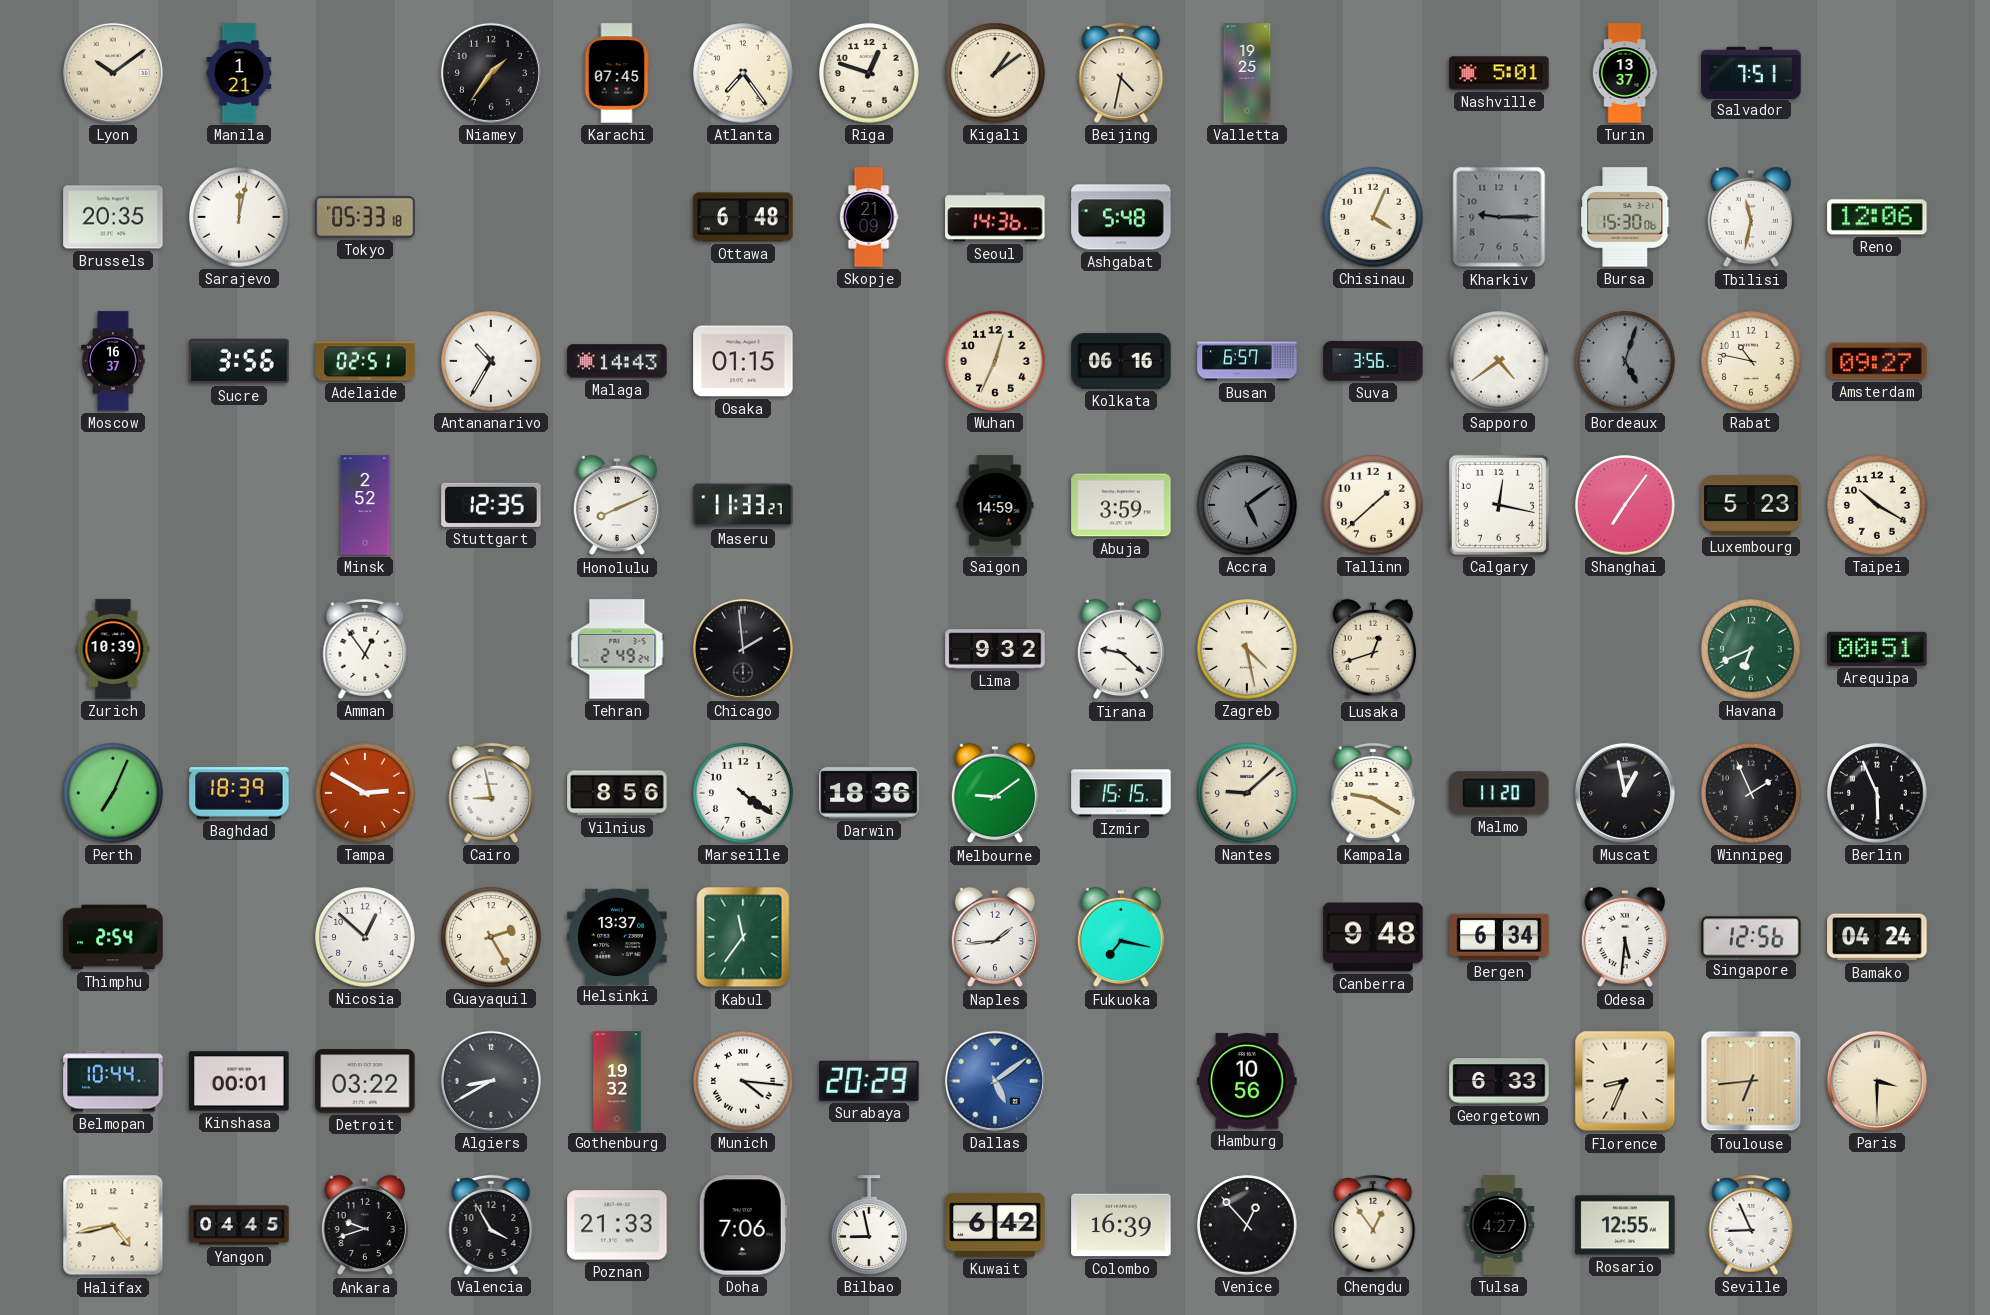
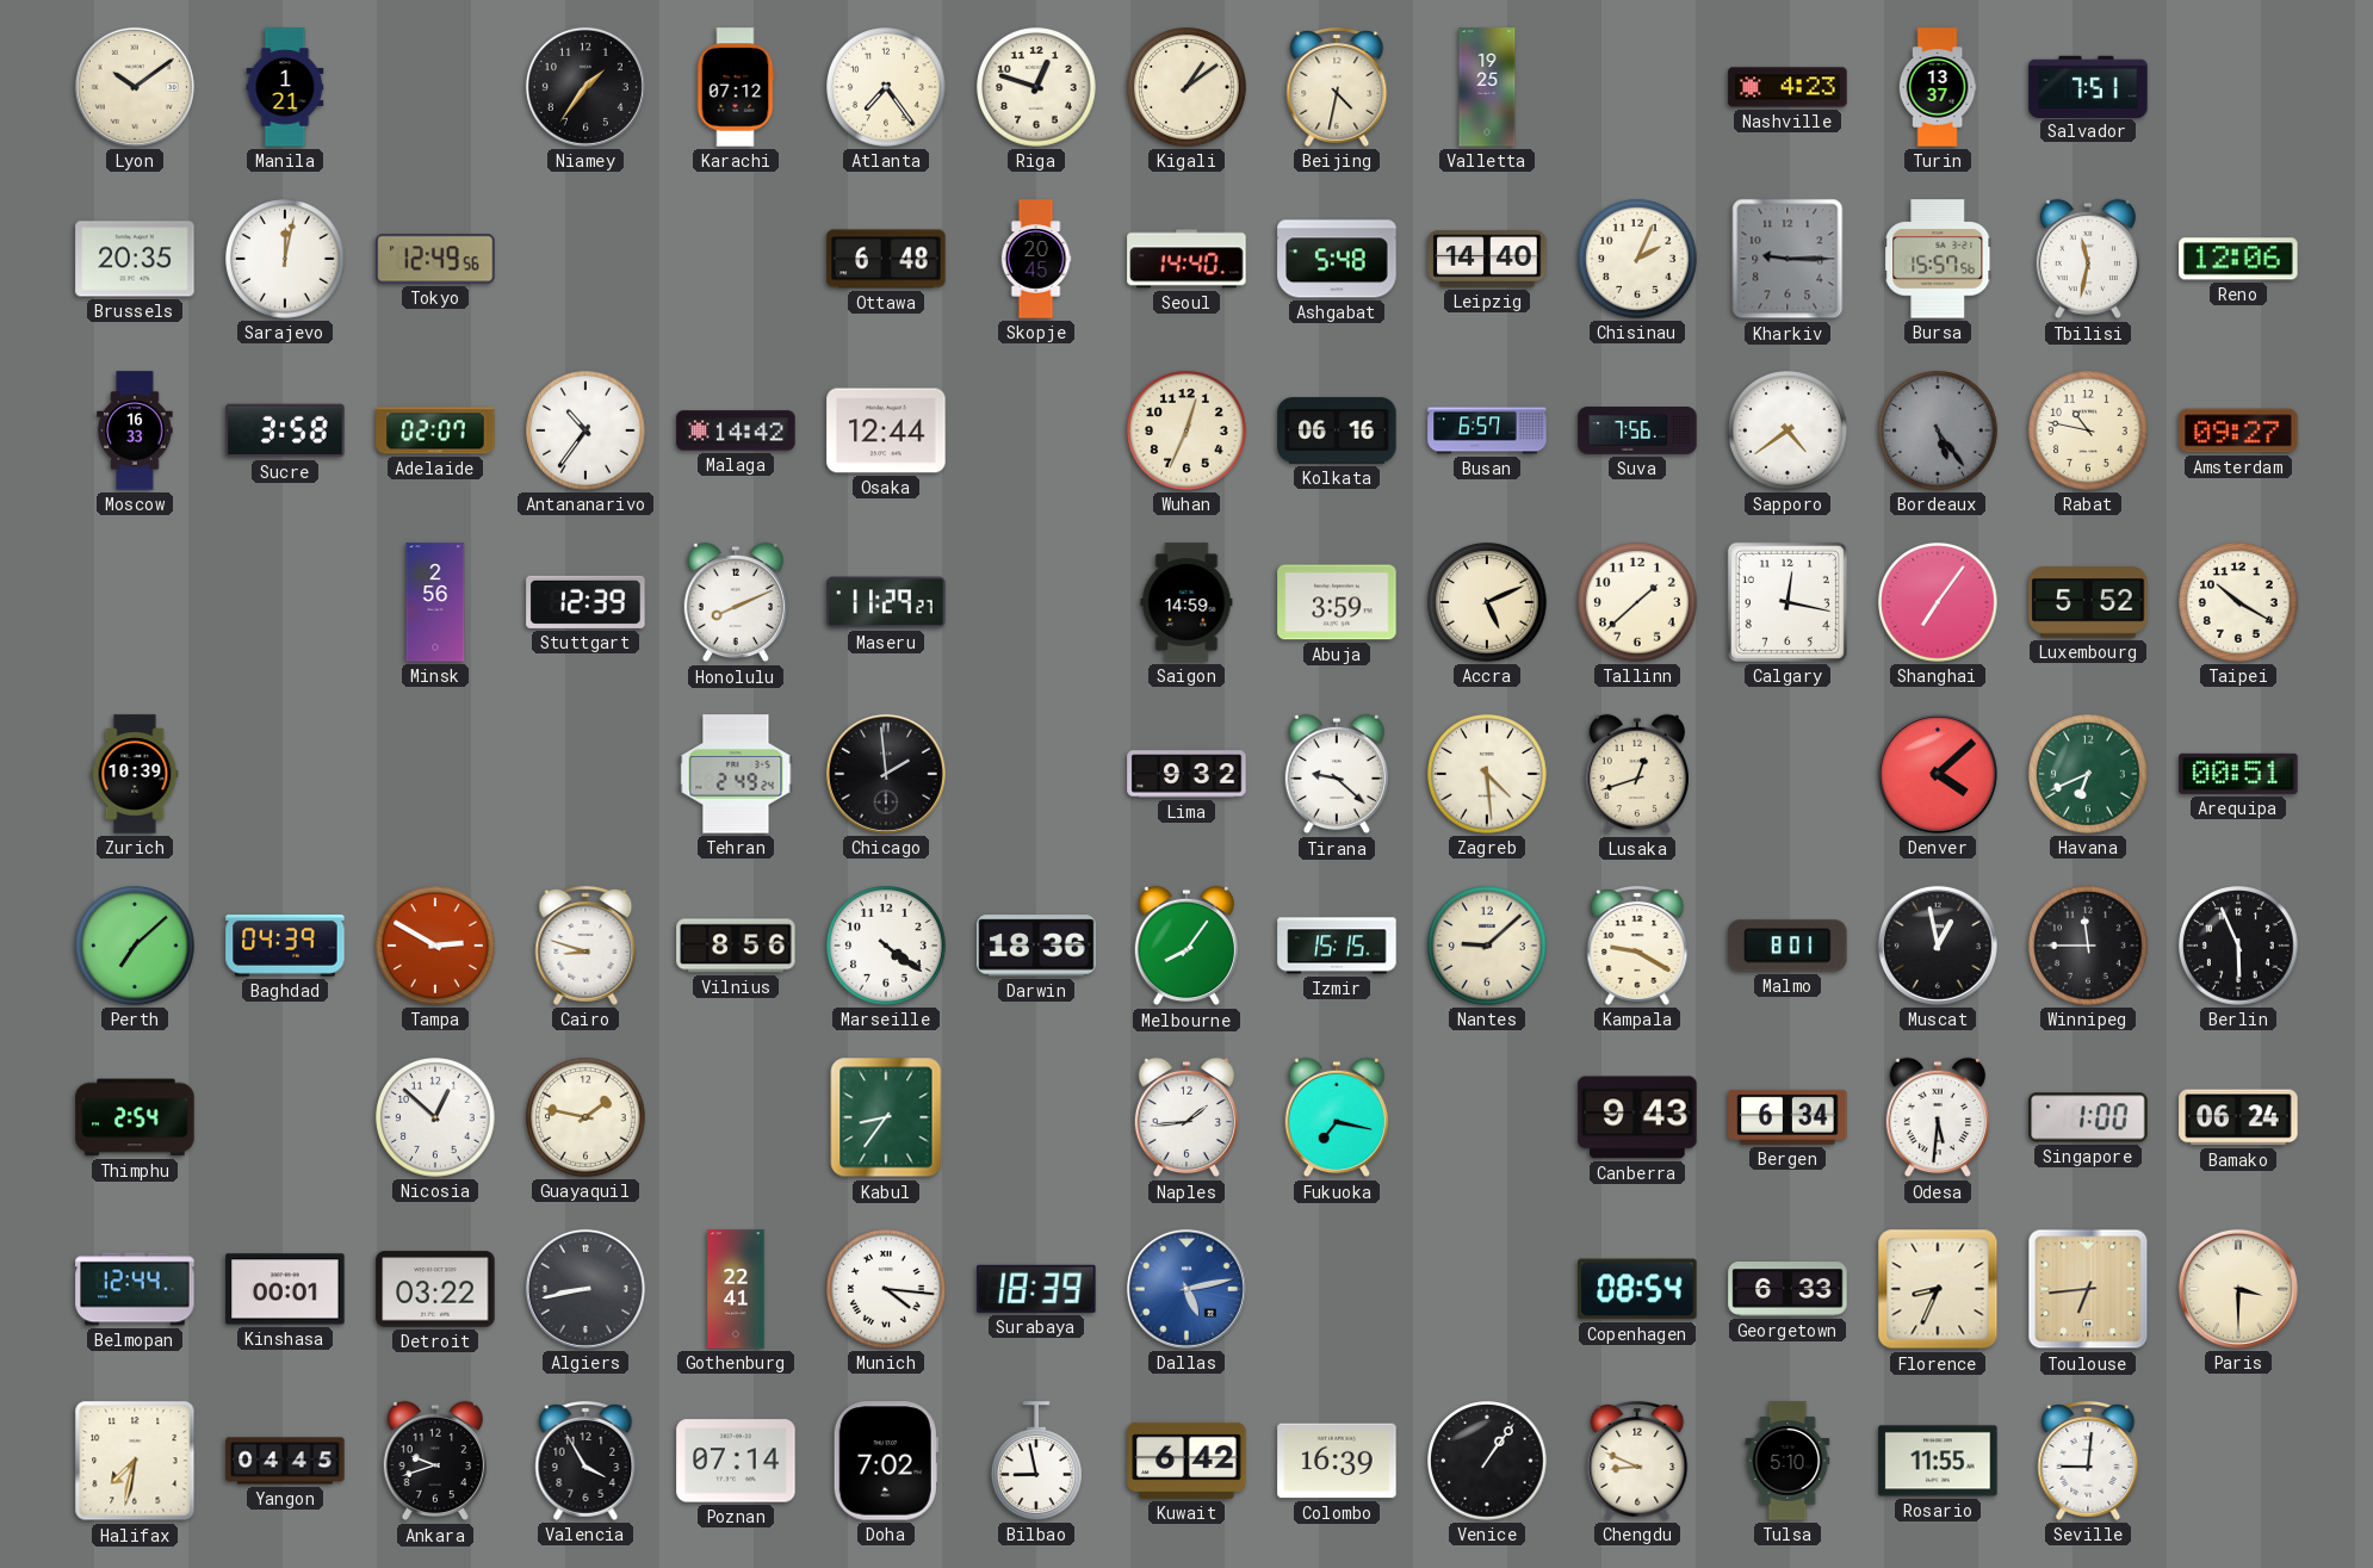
Karachi: 07:45 -> 07:12 (736, 87)
Nashville: 5:01 -> 4:23 (1788, 87)
Tokyo: 05:33 -> 12:49 (435, 259)
Skopje: 21:09 -> 20:45 (1036, 259)
Seoul: 14:36 -> 14:40 (1186, 259)
Leipzig: none -> 14:40 (1487, 259)
Chisinau: 4:04 -> 2:04 (1637, 259)
Bursa: 15:30 -> 15:57 (1938, 259)
Moscow: 16:37 -> 16:33 (135, 430)
Sucre: 3:56 -> 3:58 (285, 430)
Adelaide: 02:51 -> 02:07 (435, 430)
Antananarivo: 10:35 -> 10:36 (585, 430)
Malaga: 14:43 -> 14:42 (736, 430)
Osaka: 01:15 -> 12:44 (886, 430)
Suva: 3:56 -> 7:56 (1637, 430)
Bordeaux: 5:03 -> 5:24 (1938, 430)
Minsk: 2:52 -> 2:56 (435, 602)
Stuttgart: 12:35 -> 12:39 (585, 602)
Maseru: 11:33 -> 11:29 (886, 602)
Accra: 5:09 -> 5:11 (1487, 602)
Accra dial: grey -> cream (1487, 602)
Luxembourg: 5:23 -> 5:52 (2088, 602)
Amman: 12:54 -> none (365, 649)
Zagreb: 4:28 -> 4:29 (1487, 774)
Denver: none -> 4:08 (1938, 774)
Perth: 7:04 -> 7:08 (135, 946)
Baghdad: 18:39 -> 04:39 (285, 946)
Cairo: 8:58 -> 8:48 (585, 946)
Melbourne: 9:09 -> 8:06 (1185, 946)
Malmo: 11:20 -> 8:01 (1788, 946)
Winnipeg: 1:56 -> 11:45 (2088, 946)
Guayaquil: 2:25 -> 1:47 (585, 1117)
Helsinki: 13:37 -> none (617, 936)
Kabul: 11:36 -> 8:36 (886, 1117)
Canberra: 9:48 -> 9:43 (1637, 1117)
Singapore: 12:56 -> 1:00 (2088, 1117)
Bamako: 04:24 -> 06:24 (2238, 1117)
Belmopan: 10:44 -> 12:44 (135, 1289)
Algiers: 8:40 -> 8:43 (585, 1289)
Gothenburg: 19:32 -> 22:41 (736, 1289)
Surabaya: 20:29 -> 18:39 (1036, 1289)
Dallas: 5:09 -> 5:13 (1186, 1289)
Hamburg: 10:56 -> none (1247, 1081)
Copenhagen: none -> 08:54 (1637, 1289)
Halifax: 4:43 -> 7:32 (135, 1461)
Poznan: 21:33 -> 07:14 (736, 1461)
Doha: 7:06 -> 7:02 (886, 1461)
Venice: 12:53 -> 1:06 (1487, 1461)
Chengdu: 12:54 -> 8:49 (1637, 1461)
Tulsa: 4:27 -> 5:10 (1788, 1461)
Rosario: 12:55 -> 11:55 (1938, 1461)
Seville: 8:56 -> 9:01 (2088, 1461)
